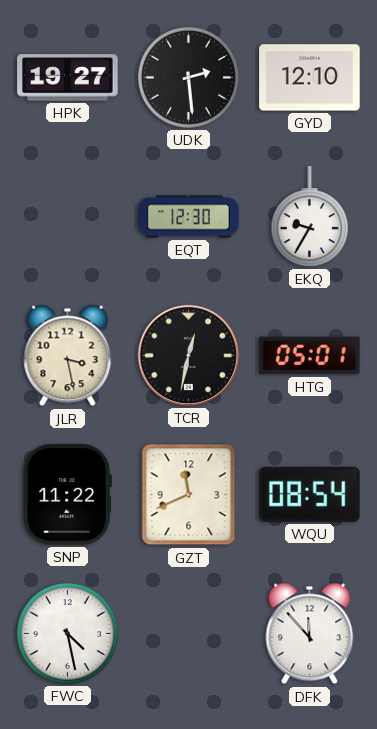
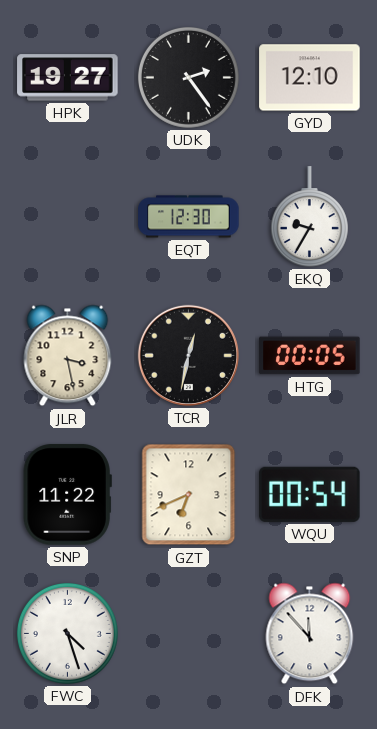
UDK: 2:29 -> 2:24 (188, 77)
HTG: 05:01 -> 00:05 (310, 356)
GZT: 11:41 -> 6:41 (189, 495)
WQU: 08:54 -> 00:54 (310, 494)
FWC: 4:28 -> 4:27 (67, 633)
